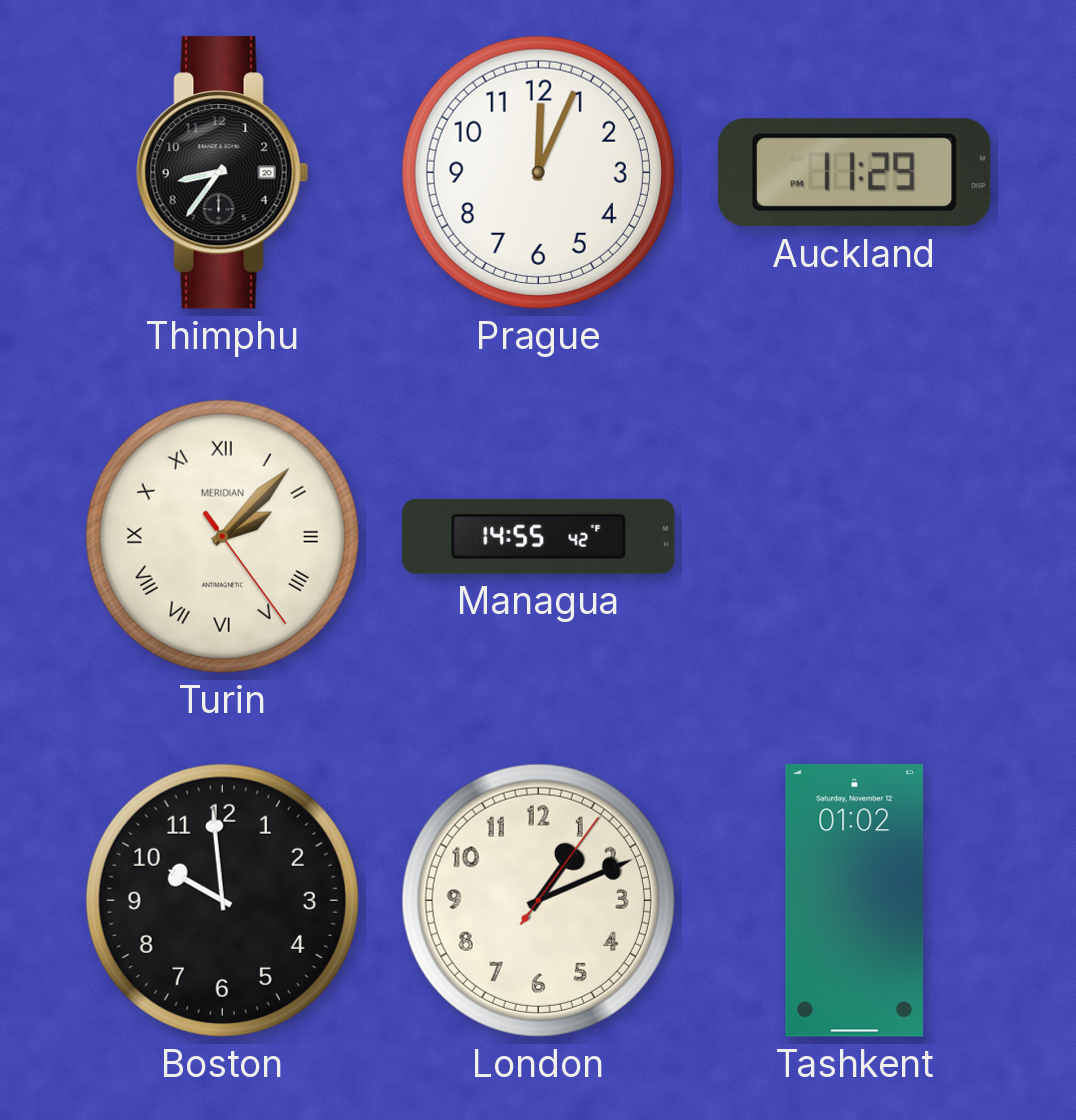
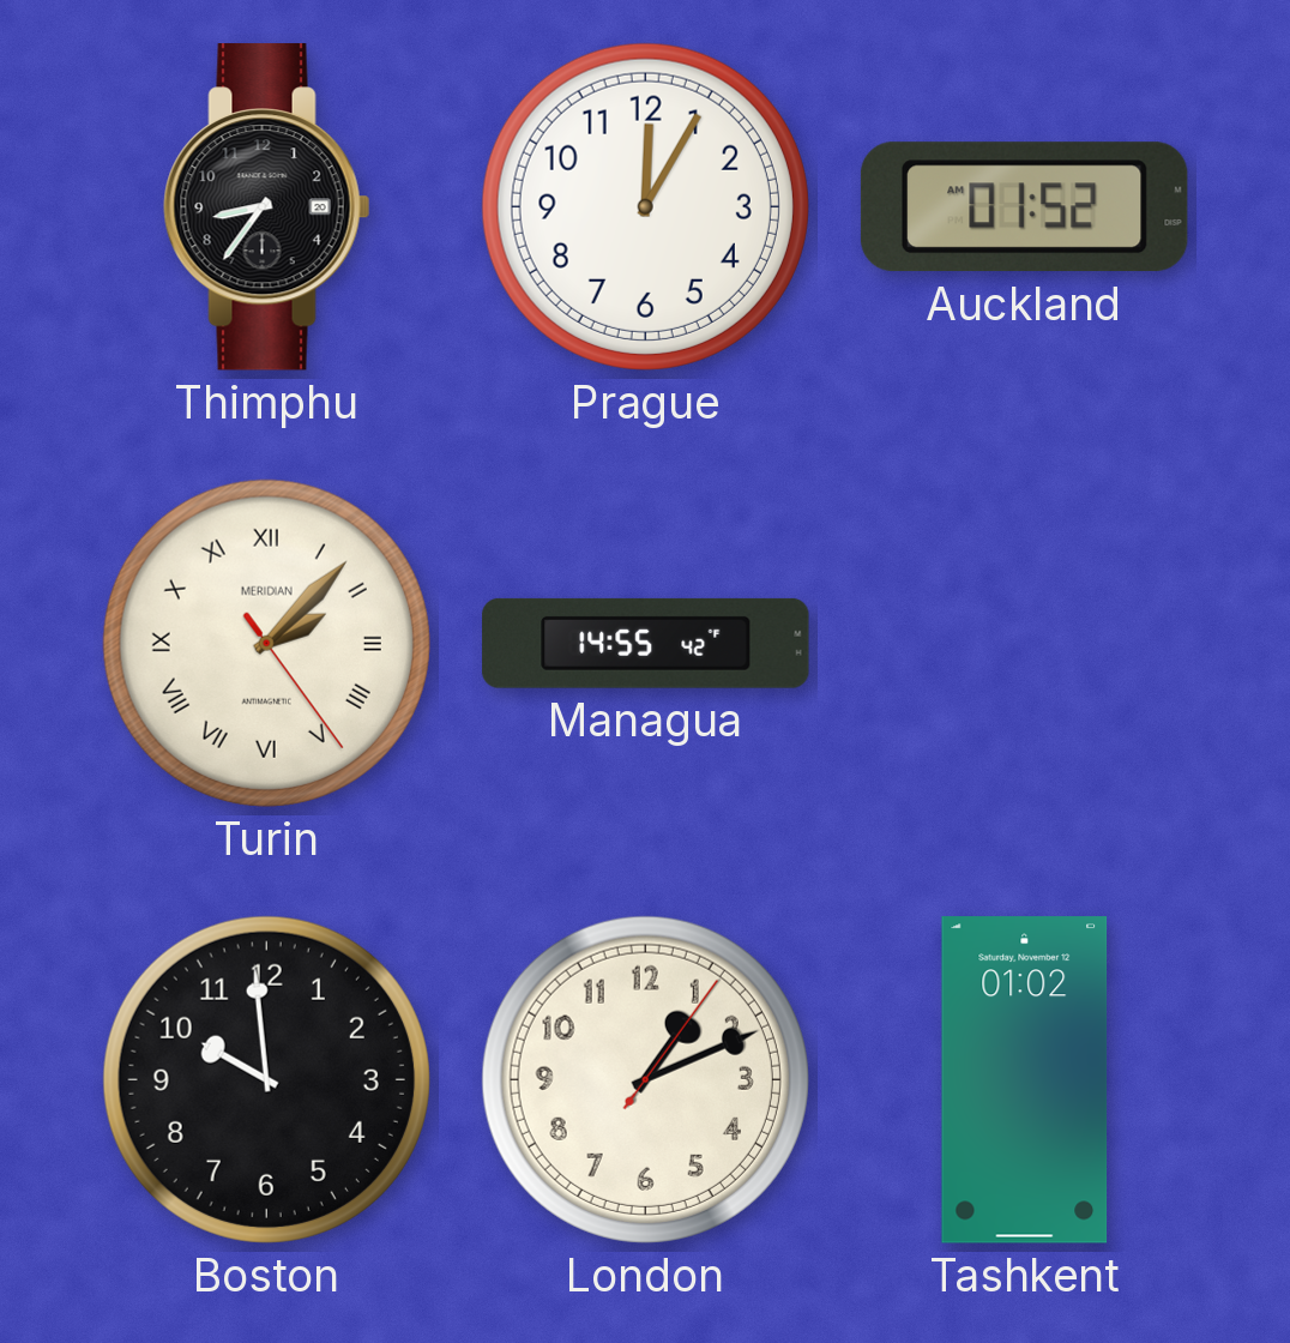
Prague: 12:04 -> 12:05 (645, 206)
Auckland: 11:29 -> 01:52 (1024, 207)
